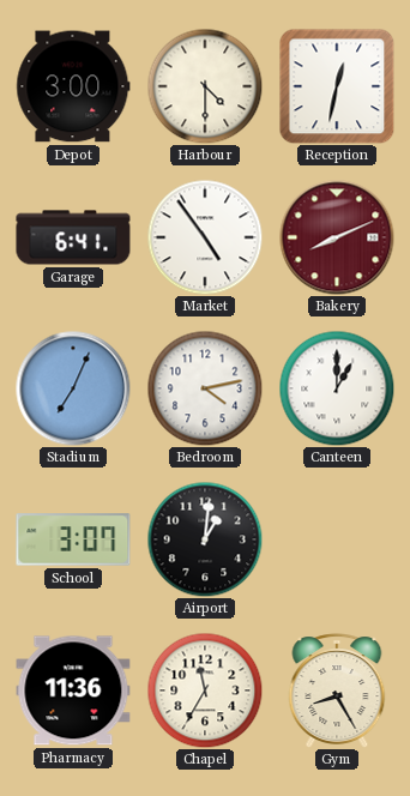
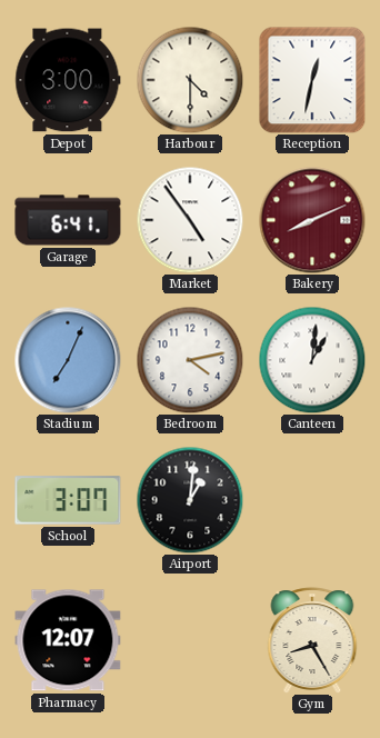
Canteen: 1:00 -> 1:01 (312, 360)
Pharmacy: 11:36 -> 12:07 (68, 640)
Chapel: 11:35 -> none (205, 691)
